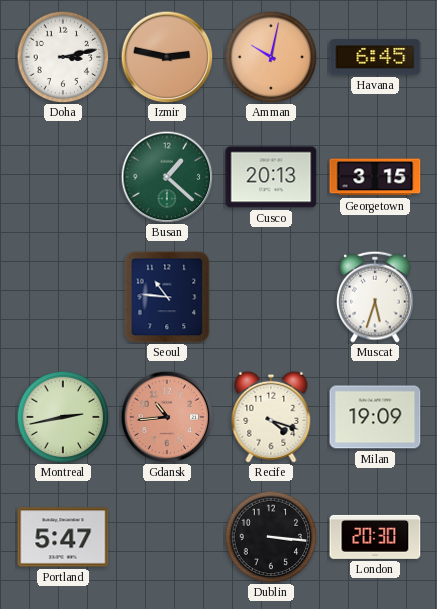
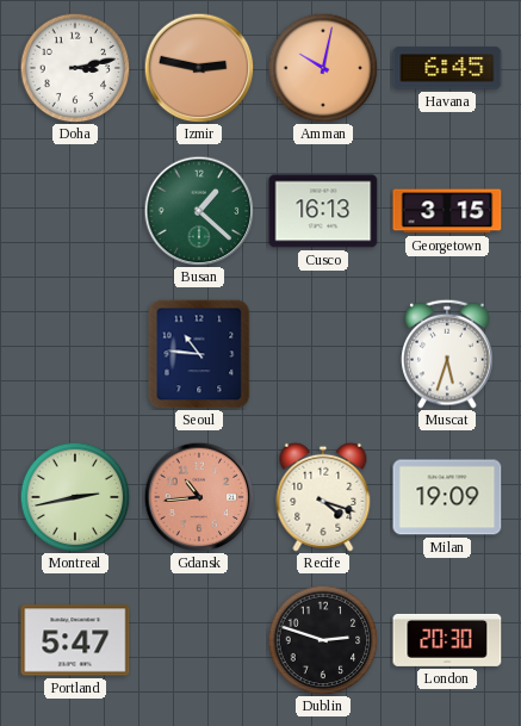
Cusco: 20:13 -> 16:13 (323, 211)
Dublin: 3:16 -> 2:48 (323, 640)
